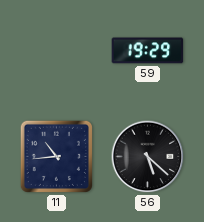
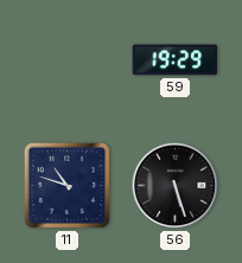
11: 10:44 -> 10:48 (66, 185)
56: 5:22 -> 5:27 (176, 186)
